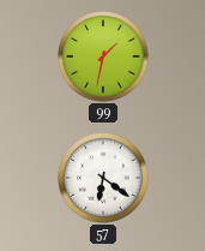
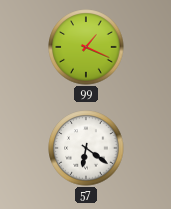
99: 1:32 -> 1:19 (86, 47)
